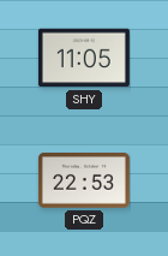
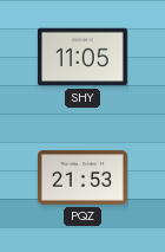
PQZ: 22:53 -> 21:53 (82, 177)
